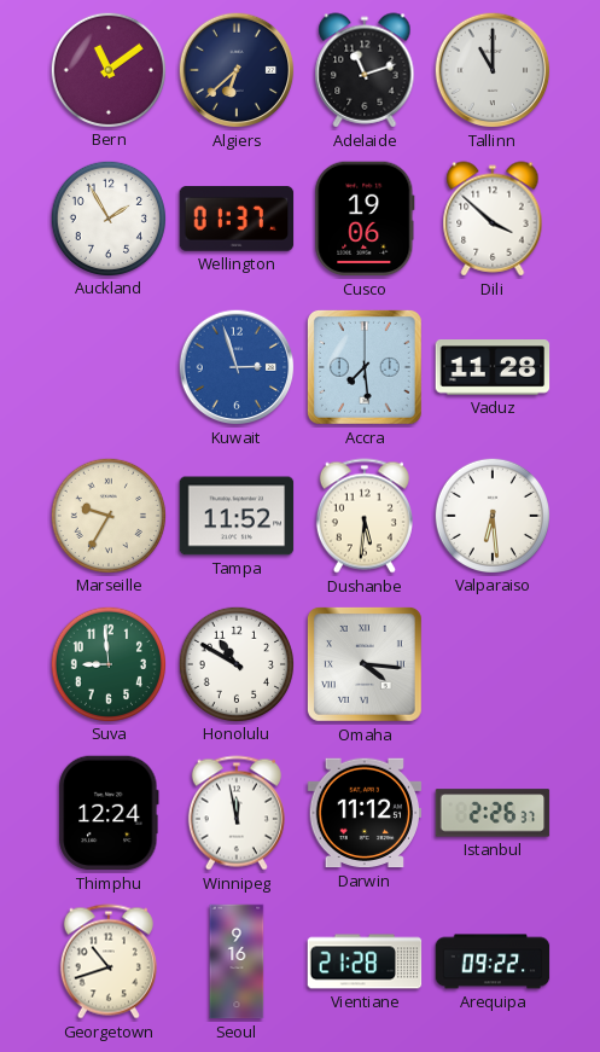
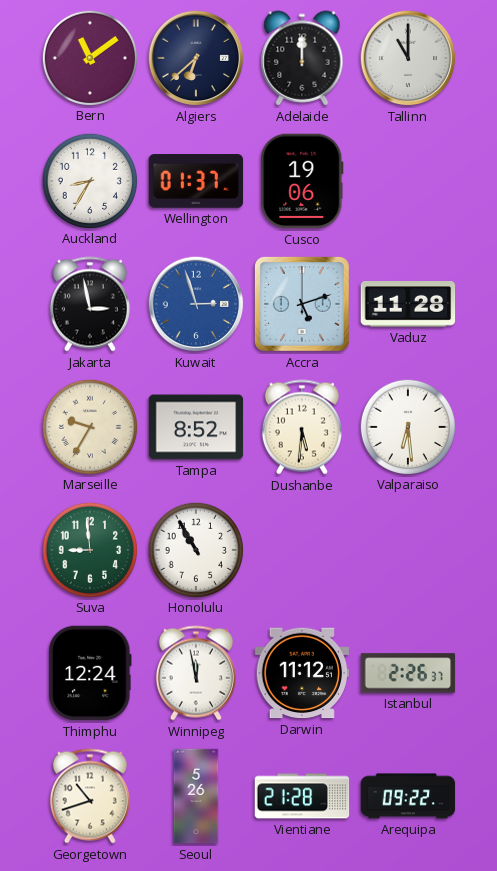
Adelaide: 11:12 -> 12:00 (302, 58)
Auckland: 1:55 -> 8:35 (89, 180)
Dili: 3:52 -> none (493, 219)
Jakarta: none -> 2:58 (90, 304)
Accra: 7:29 -> 5:12 (302, 304)
Tampa: 11:52 -> 8:52 (196, 427)
Honolulu: 10:50 -> 10:55 (195, 549)
Omaha: 4:16 -> none (365, 664)
Seoul: 9:16 -> 5:26 (196, 796)
